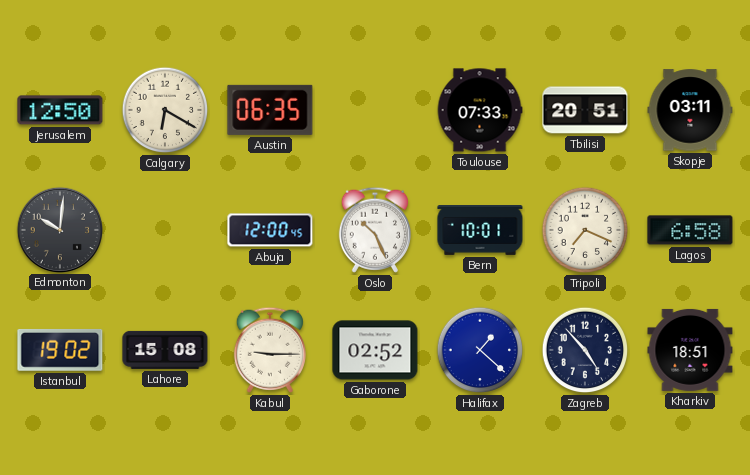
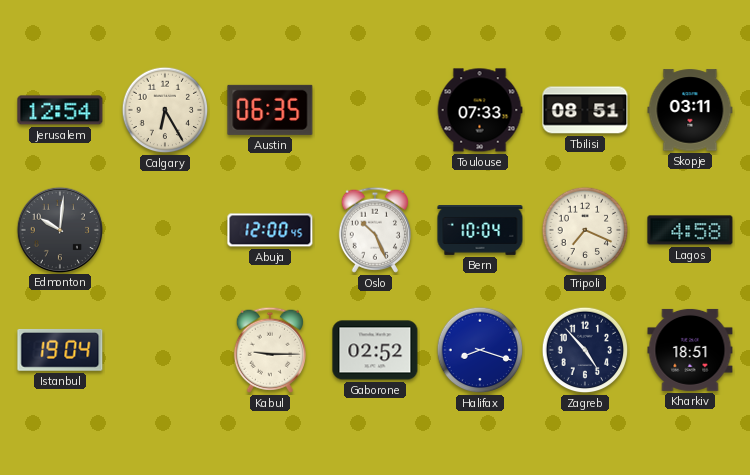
Jerusalem: 12:50 -> 12:54 (60, 110)
Calgary: 6:20 -> 6:25 (165, 110)
Tbilisi: 20:51 -> 08:51 (585, 110)
Bern: 10:01 -> 10:04 (480, 231)
Lagos: 6:58 -> 4:58 (690, 230)
Istanbul: 19:02 -> 19:04 (60, 350)
Lahore: 15:08 -> none (165, 350)
Halifax: 1:22 -> 8:18 (480, 350)
